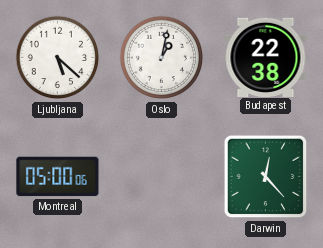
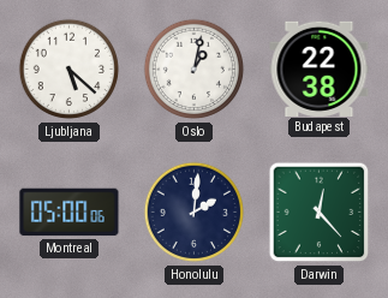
Honolulu: none -> 2:01 (195, 213)
